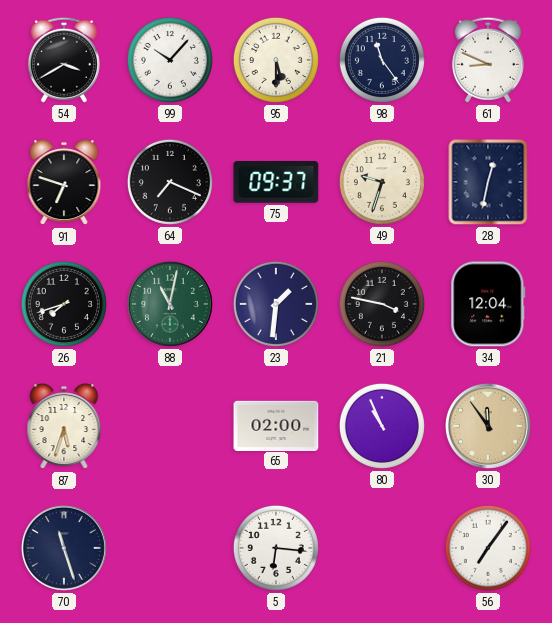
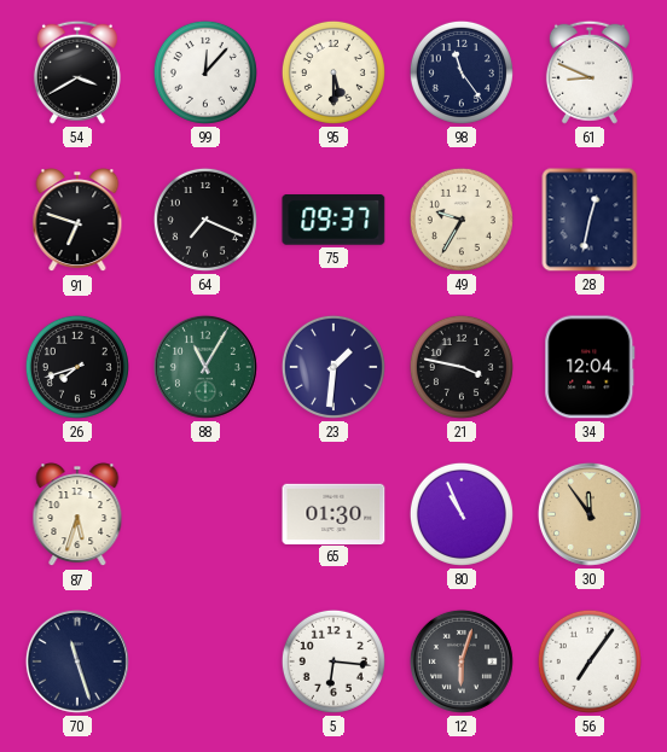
99: 10:07 -> 12:07 (205, 72)
49: 9:33 -> 9:35 (462, 220)
88: 11:02 -> 11:05 (205, 367)
65: 02:00 -> 01:30 (333, 513)
12: none -> 6:03 (462, 661)
